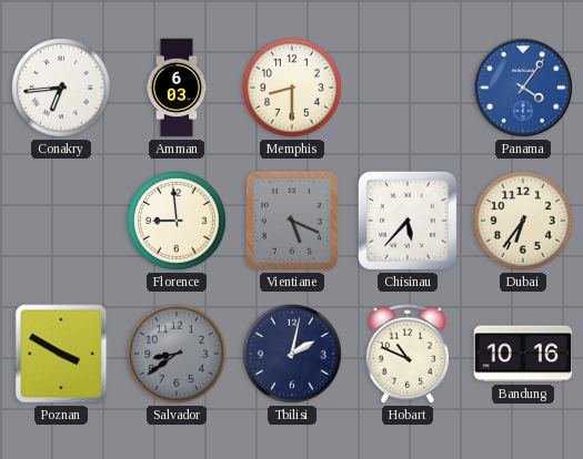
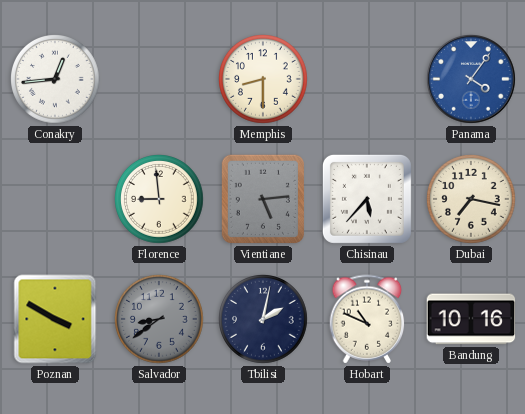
Conakry: 6:44 -> 12:44 (56, 80)
Amman: 6:03 -> none (177, 88)
Vientiane: 5:19 -> 5:14 (263, 199)
Dubai: 6:36 -> 7:17 (472, 200)
